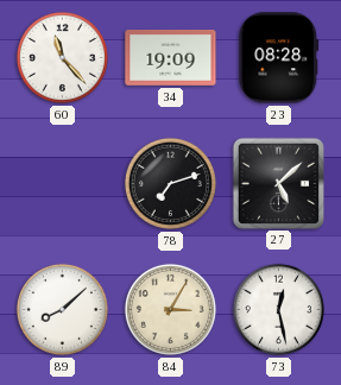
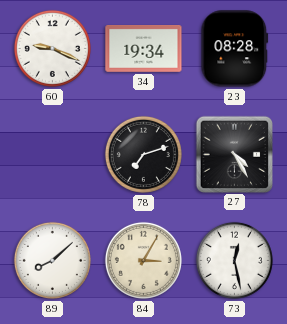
60: 11:23 -> 9:19 (52, 48)
34: 19:09 -> 19:34 (144, 49)
27: 5:08 -> 4:25 (234, 154)
